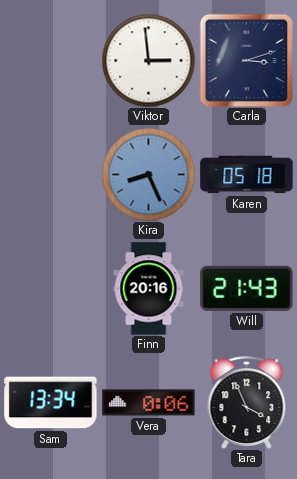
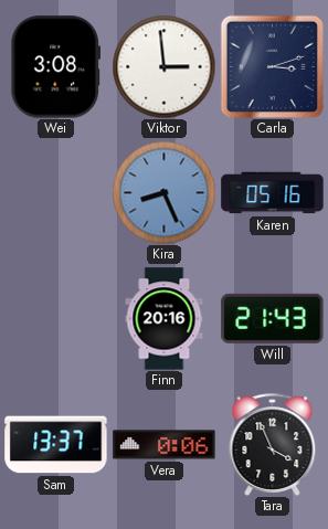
Wei: none -> 3:08 (56, 67)
Karen: 05:18 -> 05:16 (273, 193)
Sam: 13:34 -> 13:37 (56, 445)
